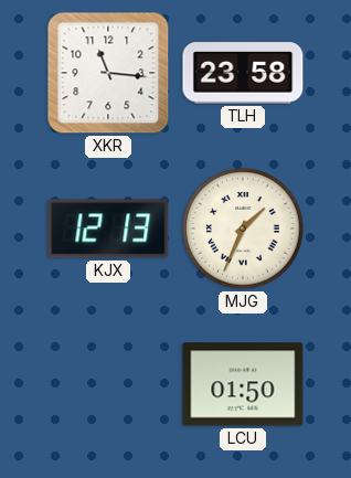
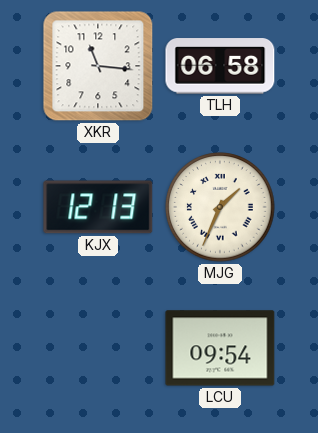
TLH: 23:58 -> 06:58 (220, 66)
LCU: 01:50 -> 09:54 (220, 348)
